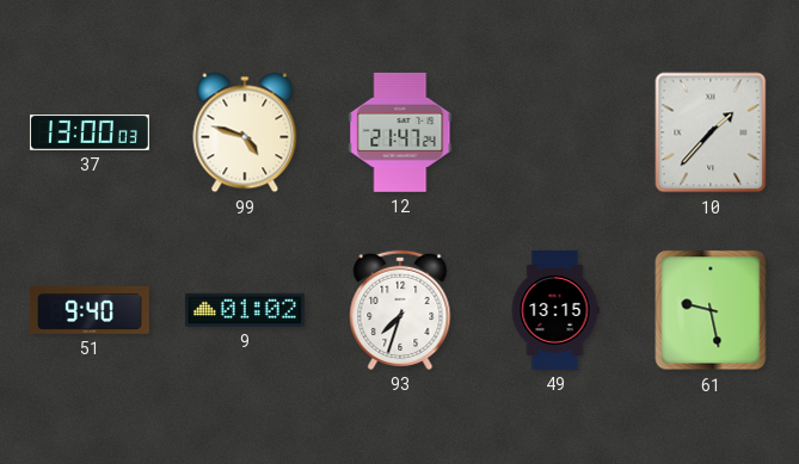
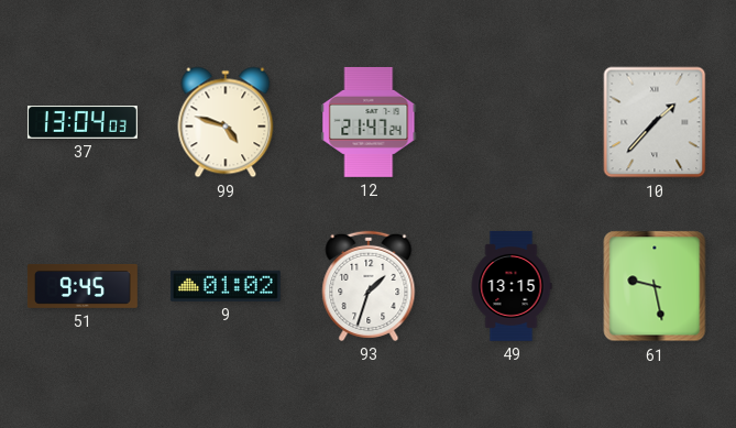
37: 13:00 -> 13:04 (83, 123)
51: 9:40 -> 9:45 (83, 286)
93: 7:33 -> 1:33 (369, 286)
